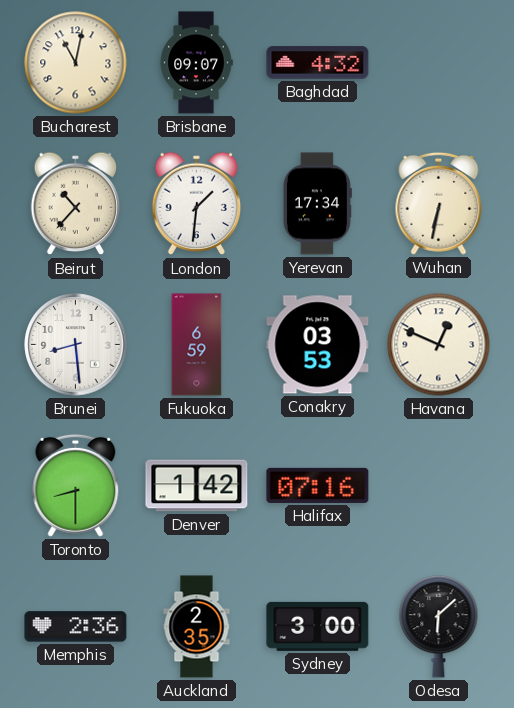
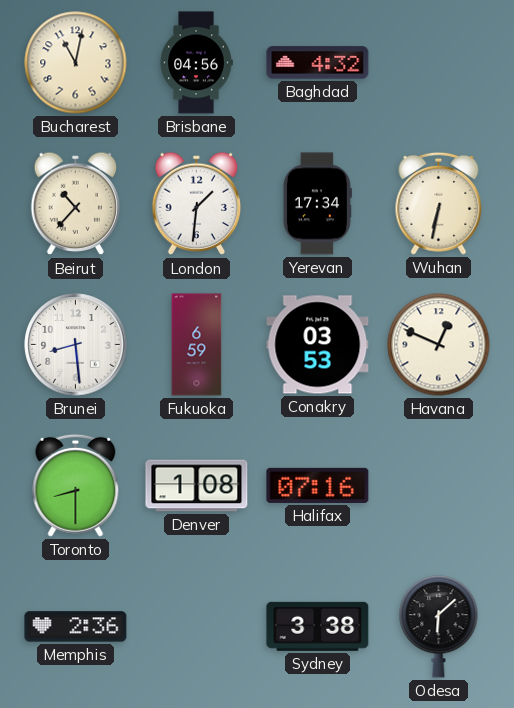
Brisbane: 09:07 -> 04:56 (196, 63)
Denver: 1:42 -> 1:08 (197, 486)
Auckland: 2:35 -> none (197, 627)
Sydney: 3:00 -> 3:38 (318, 626)
